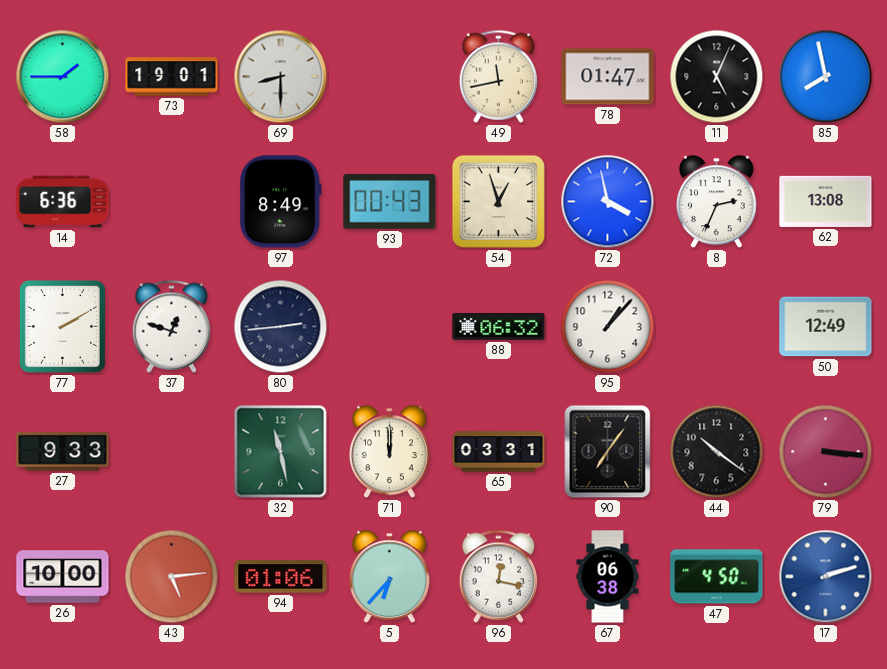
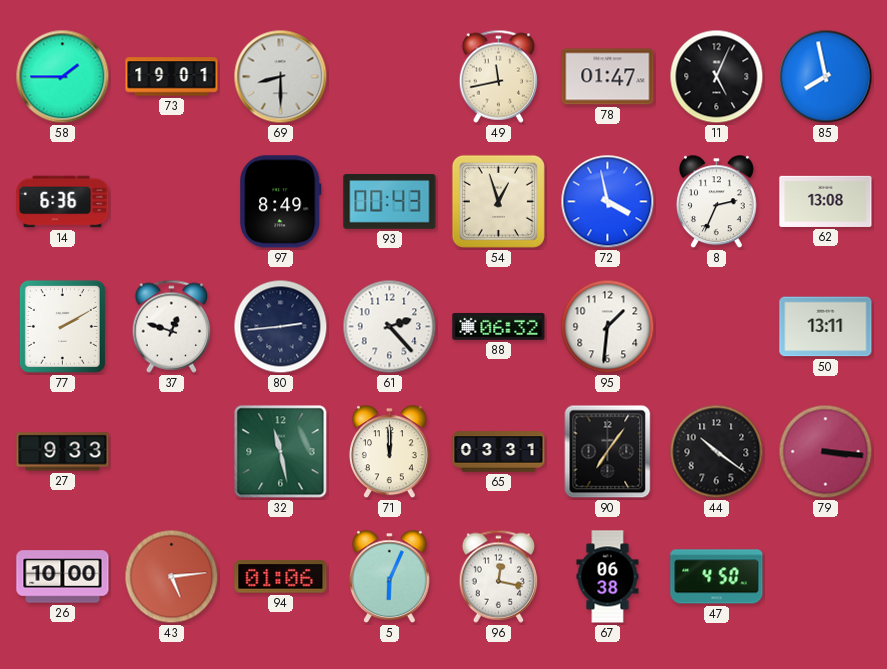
61: none -> 2:23 (390, 327)
95: 1:07 -> 1:31 (608, 327)
50: 12:49 -> 13:11 (826, 327)
5: 6:37 -> 6:04 (390, 577)
17: 2:12 -> none (826, 577)
